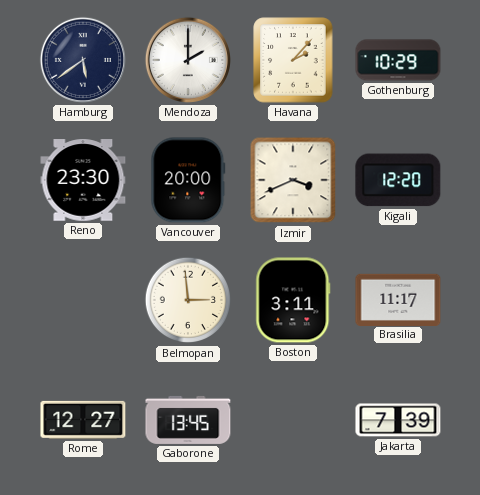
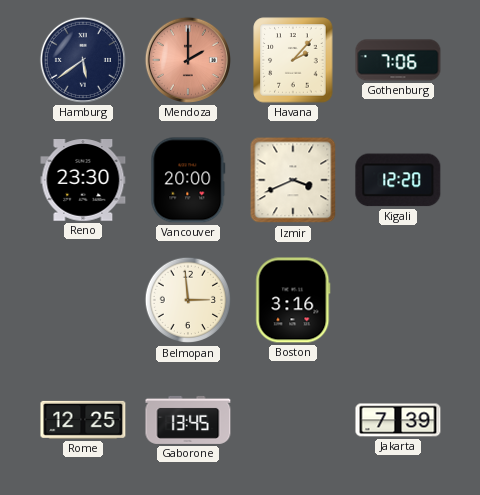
Mendoza dial: white -> salmon (188, 60)
Gothenburg: 10:29 -> 7:06 (398, 60)
Boston: 3:11 -> 3:16 (293, 300)
Brasilia: 11:17 -> none (398, 299)
Rome: 12:27 -> 12:25 (83, 420)
